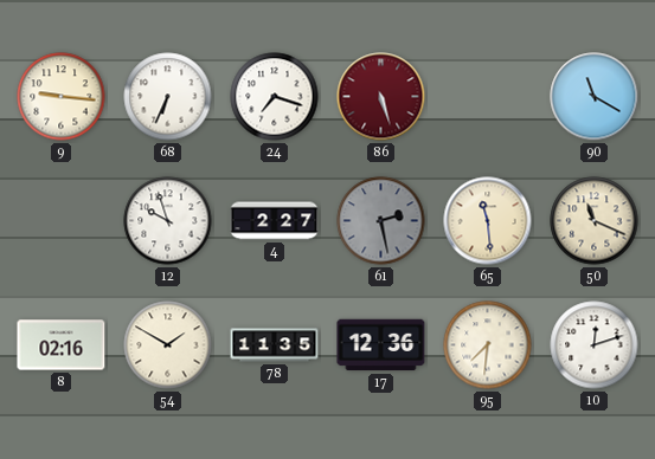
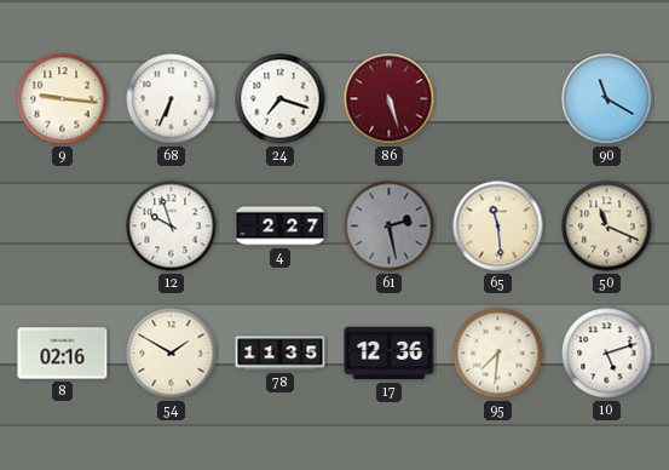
10: 12:12 -> 5:12 (607, 354)
